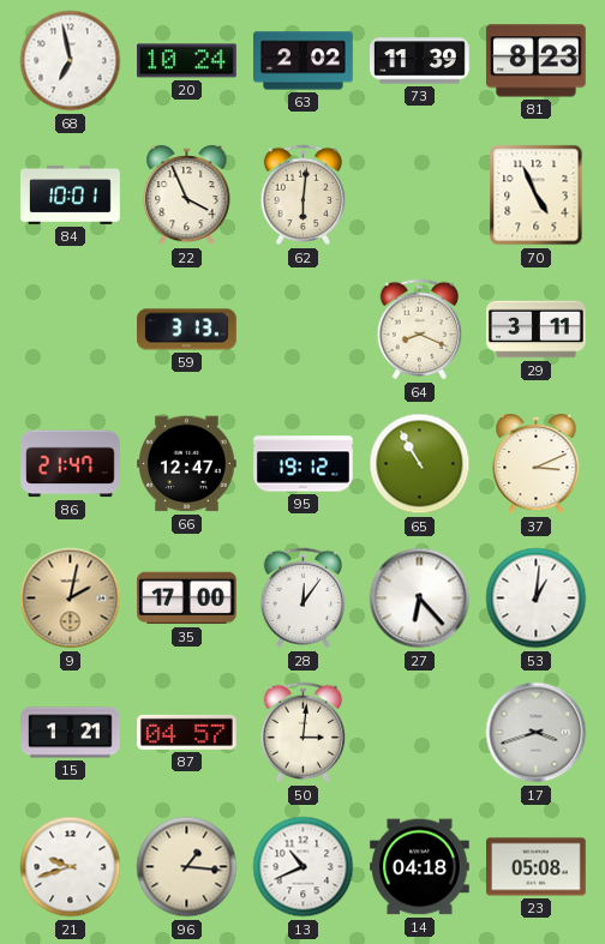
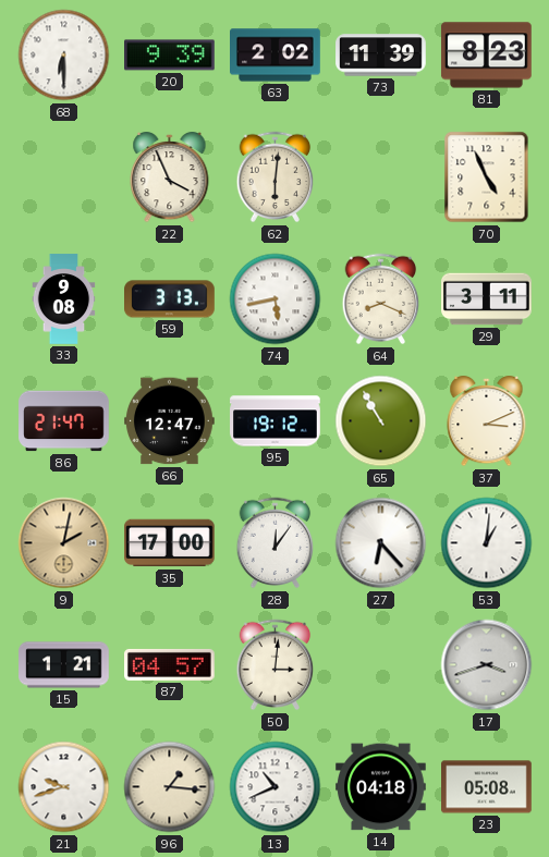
68: 6:58 -> 6:30 (64, 56)
20: 10:24 -> 9:39 (170, 56)
84: 10:01 -> none (71, 194)
33: none -> 9:08 (64, 299)
74: none -> 5:43 (276, 299)
